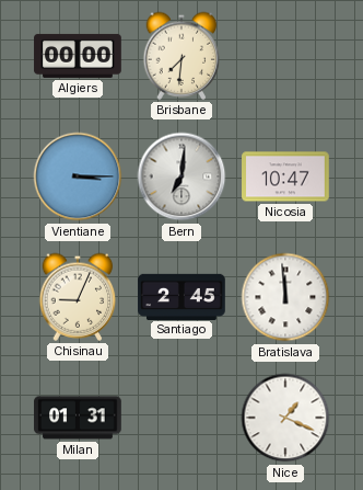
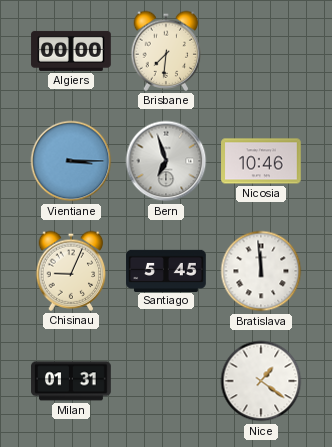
Bern: 7:01 -> 6:57 (166, 161)
Nicosia: 10:47 -> 10:46 (261, 161)
Santiago: 2:45 -> 5:45 (166, 270)
Nice: 1:19 -> 1:21 (261, 381)
